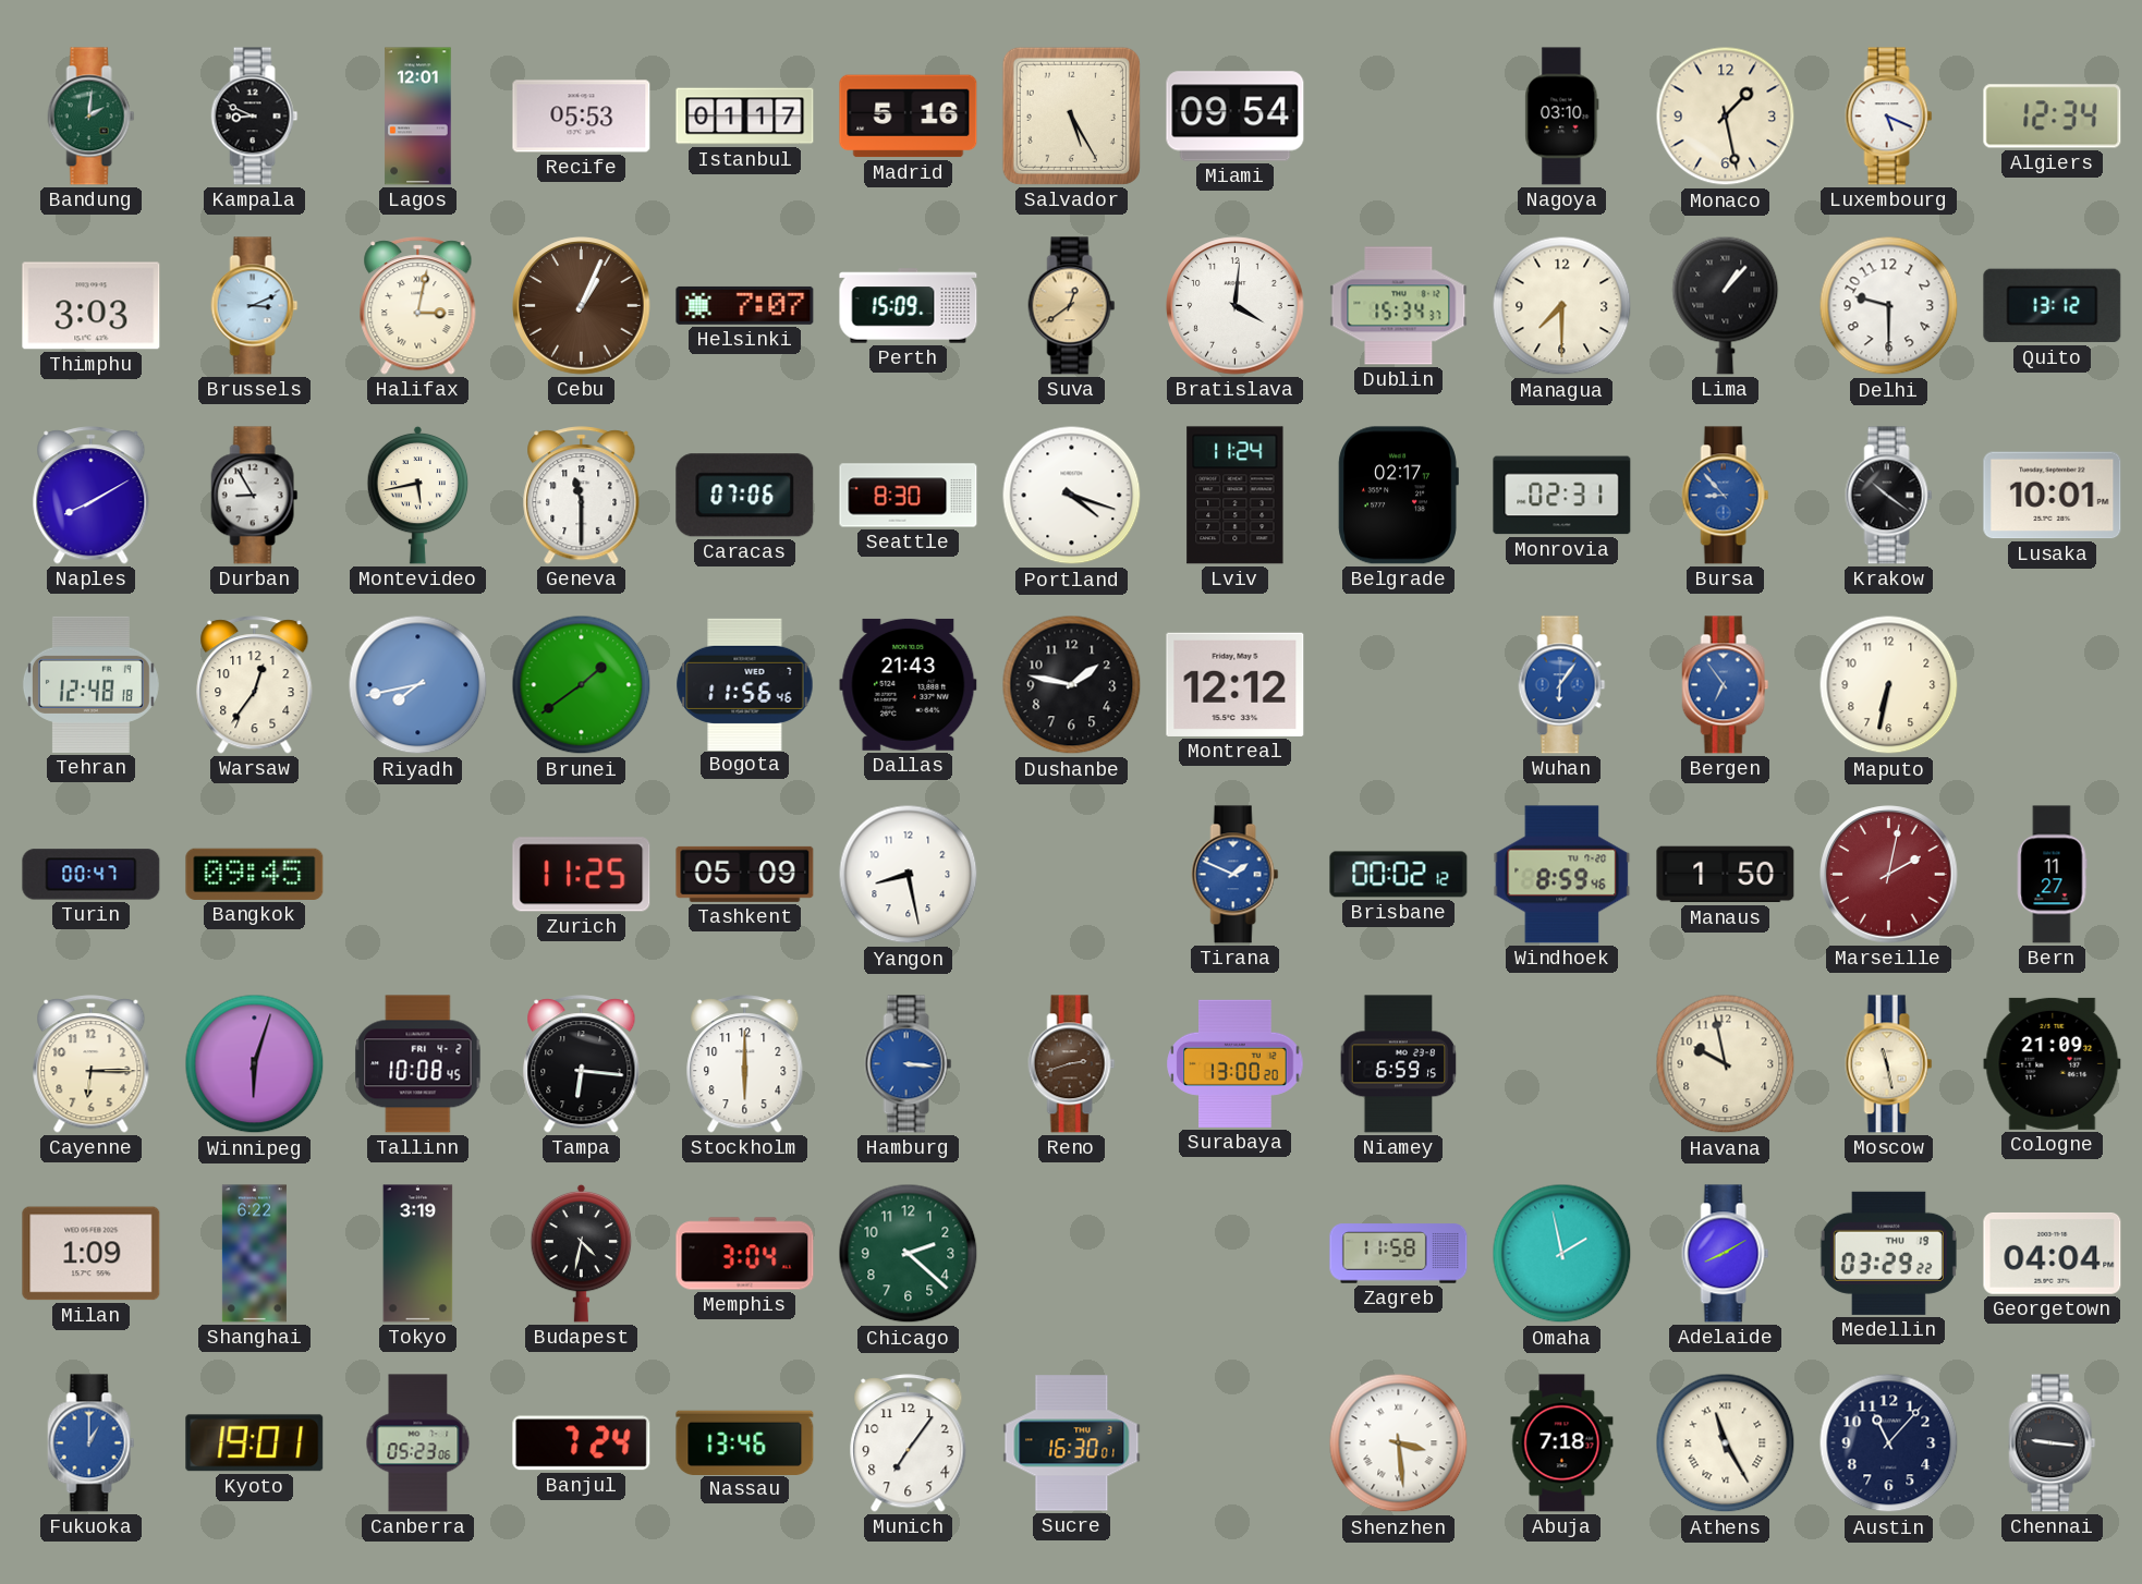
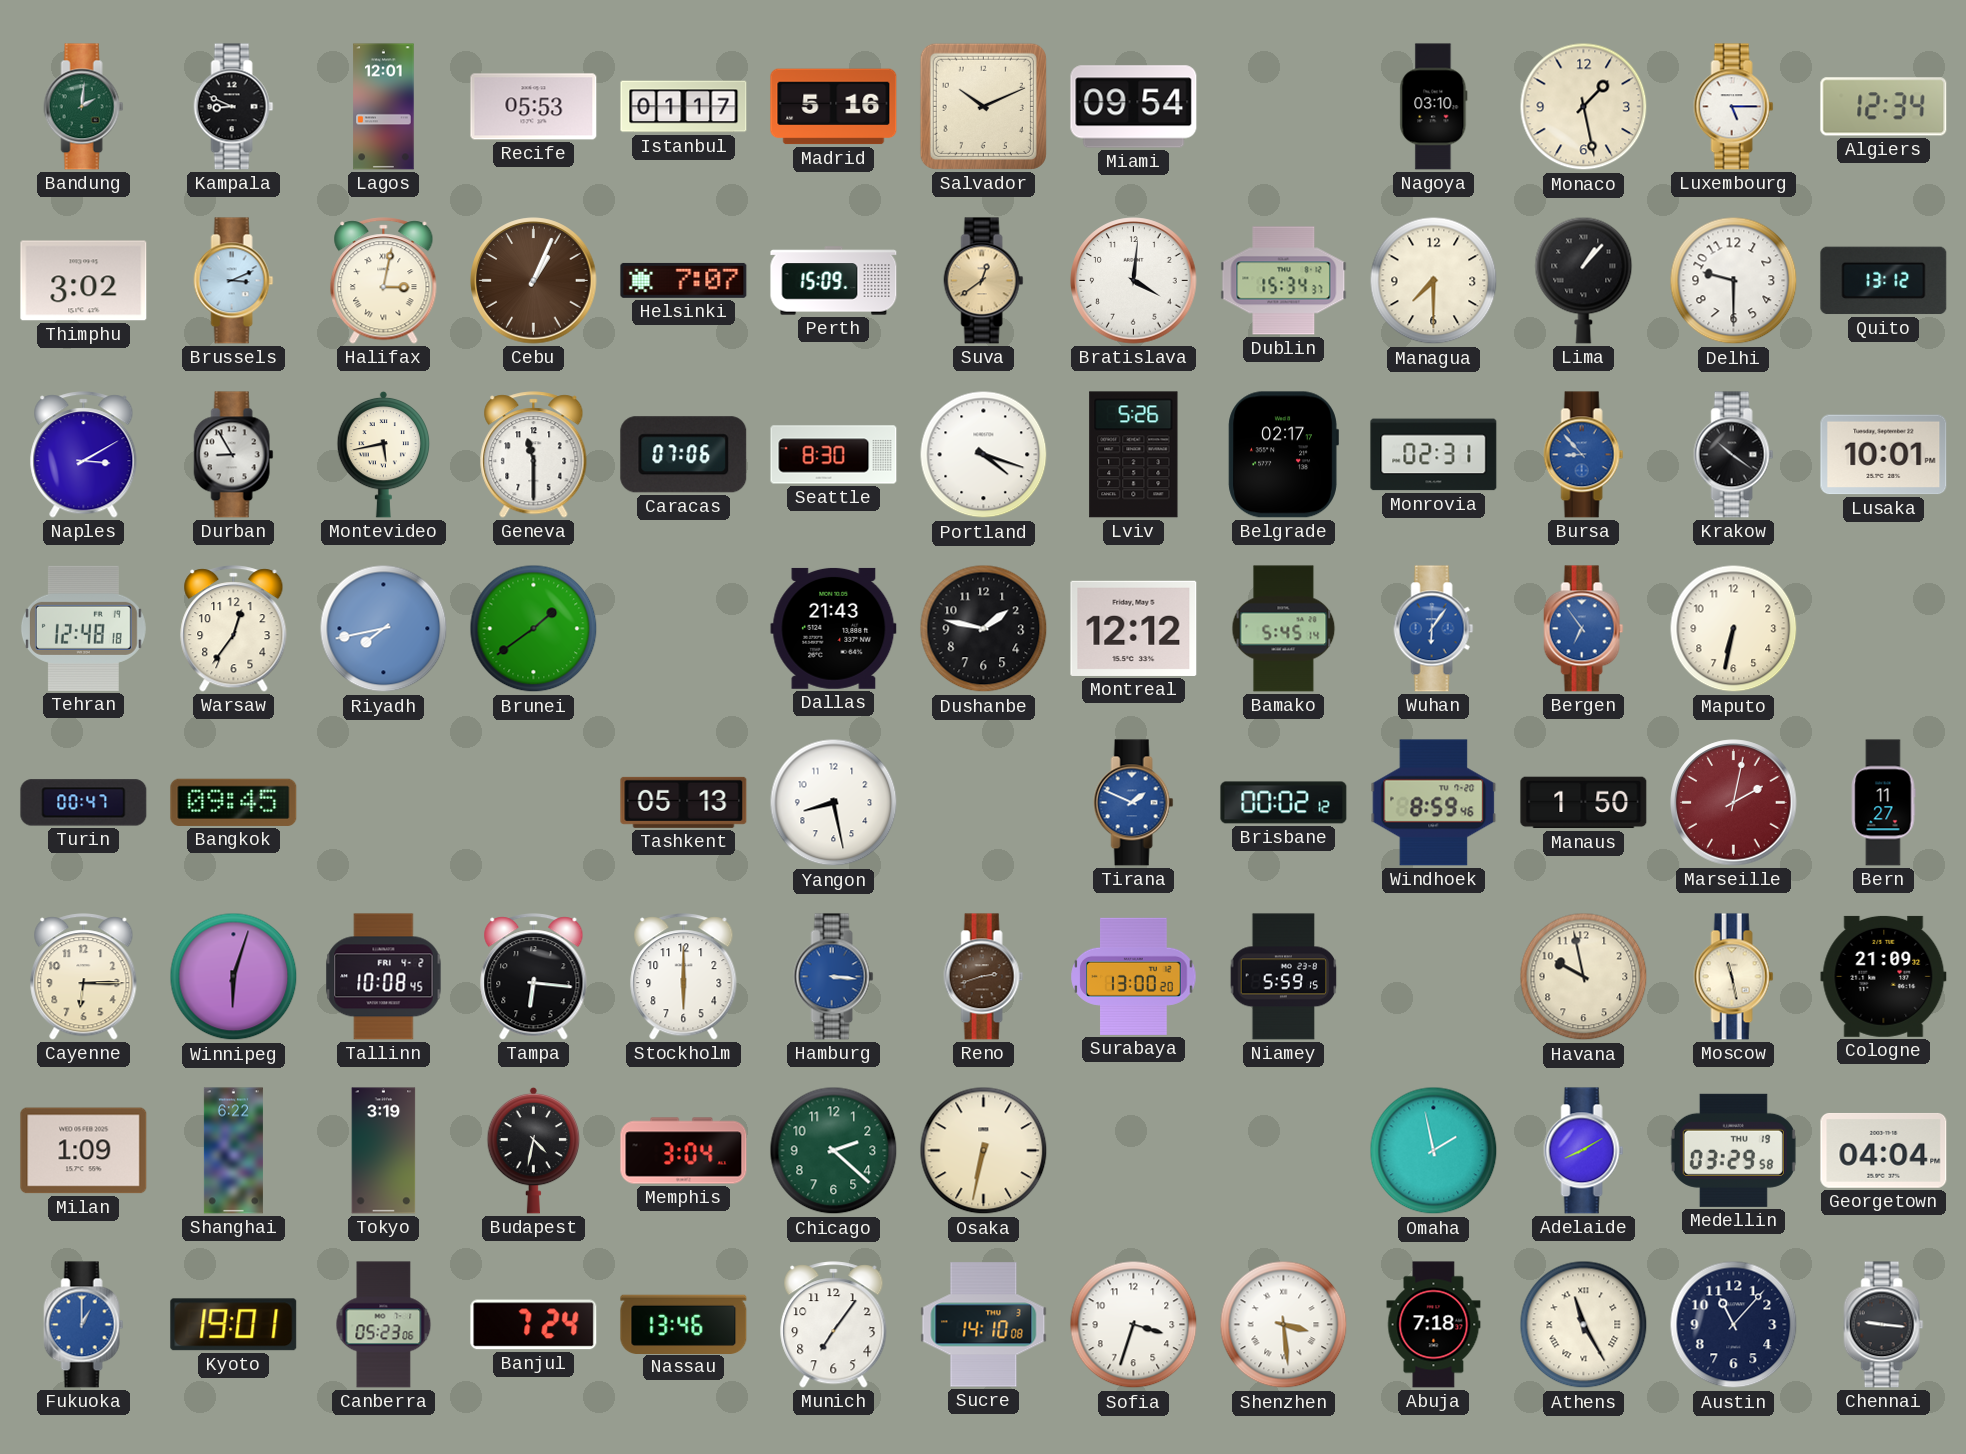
Salvador: 5:25 -> 10:11 (983, 106)
Luxembourg: 5:19 -> 5:15 (1734, 107)
Thimphu: 3:03 -> 3:02 (84, 281)
Naples: 8:10 -> 3:10 (84, 455)
Lviv: 11:24 -> 5:26 (1134, 455)
Bogota: 11:56 -> none (745, 684)
Bamako: none -> 5:45 (1284, 629)
Zurich: 11:25 -> none (582, 875)
Tashkent: 05:09 -> 05:13 (684, 802)
Niamey: 6:59 -> 5:59 (1284, 977)
Osaka: none -> 6:32 (984, 1151)
Zagreb: 11:58 -> none (1399, 1254)
Medellin: 03:29:22 -> 03:29:58 (1733, 1150)
Sucre: 16:30 -> 14:10 (984, 1325)
Sofia: none -> 3:33 (1134, 1325)
